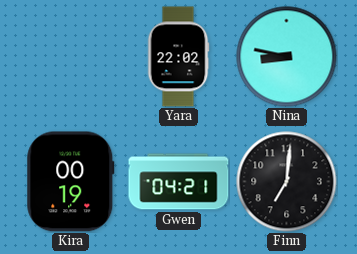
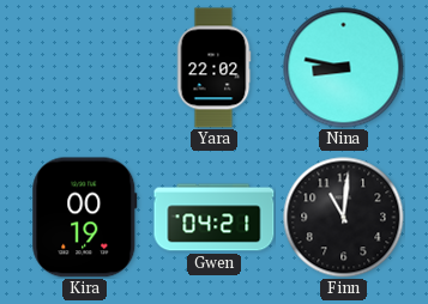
Finn: 7:01 -> 11:01 (344, 218)
